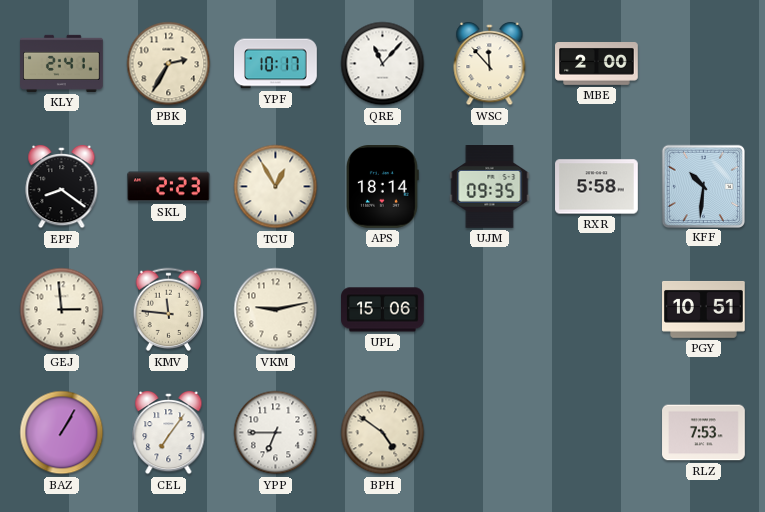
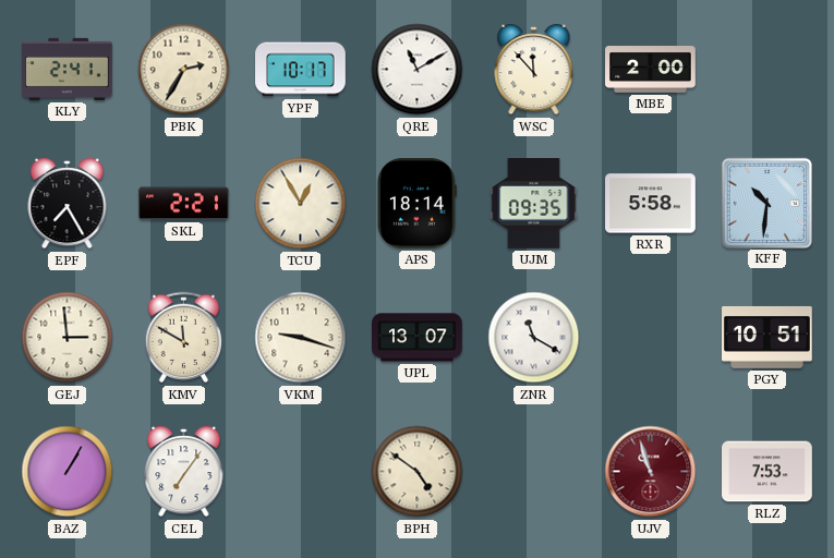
QRE: 11:07 -> 11:10 (418, 70)
EPF: 8:21 -> 7:25 (68, 204)
SKL: 2:23 -> 2:21 (184, 204)
KMV: 11:46 -> 11:50 (184, 338)
VKM: 9:13 -> 9:18 (301, 338)
UPL: 15:06 -> 13:07 (418, 338)
ZNR: none -> 11:20 (534, 338)
YPP: 6:45 -> none (276, 433)
UJV: none -> 10:57 (651, 472)
